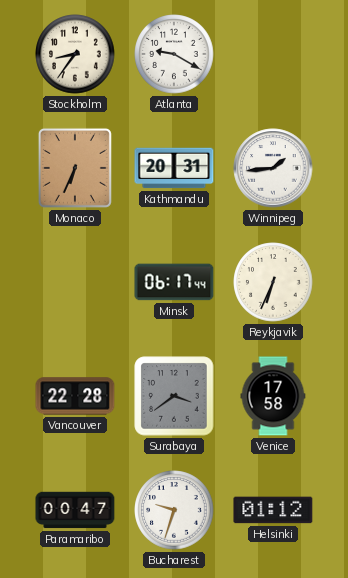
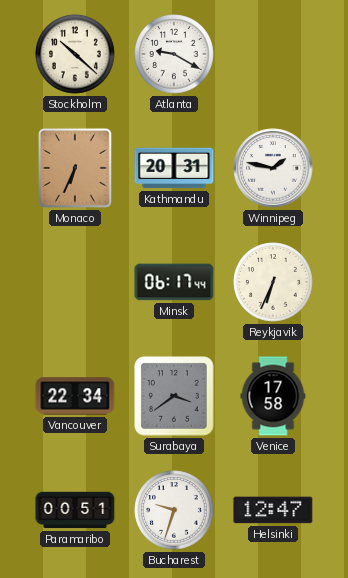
Stockholm: 8:36 -> 10:22 (75, 54)
Winnipeg: 1:44 -> 1:47 (273, 168)
Vancouver: 22:28 -> 22:34 (75, 396)
Paramaribo: 00:47 -> 00:51 (75, 510)
Helsinki: 01:12 -> 12:47 (273, 510)
